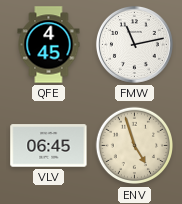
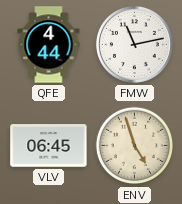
QFE: 4:45 -> 4:44 (49, 45)
